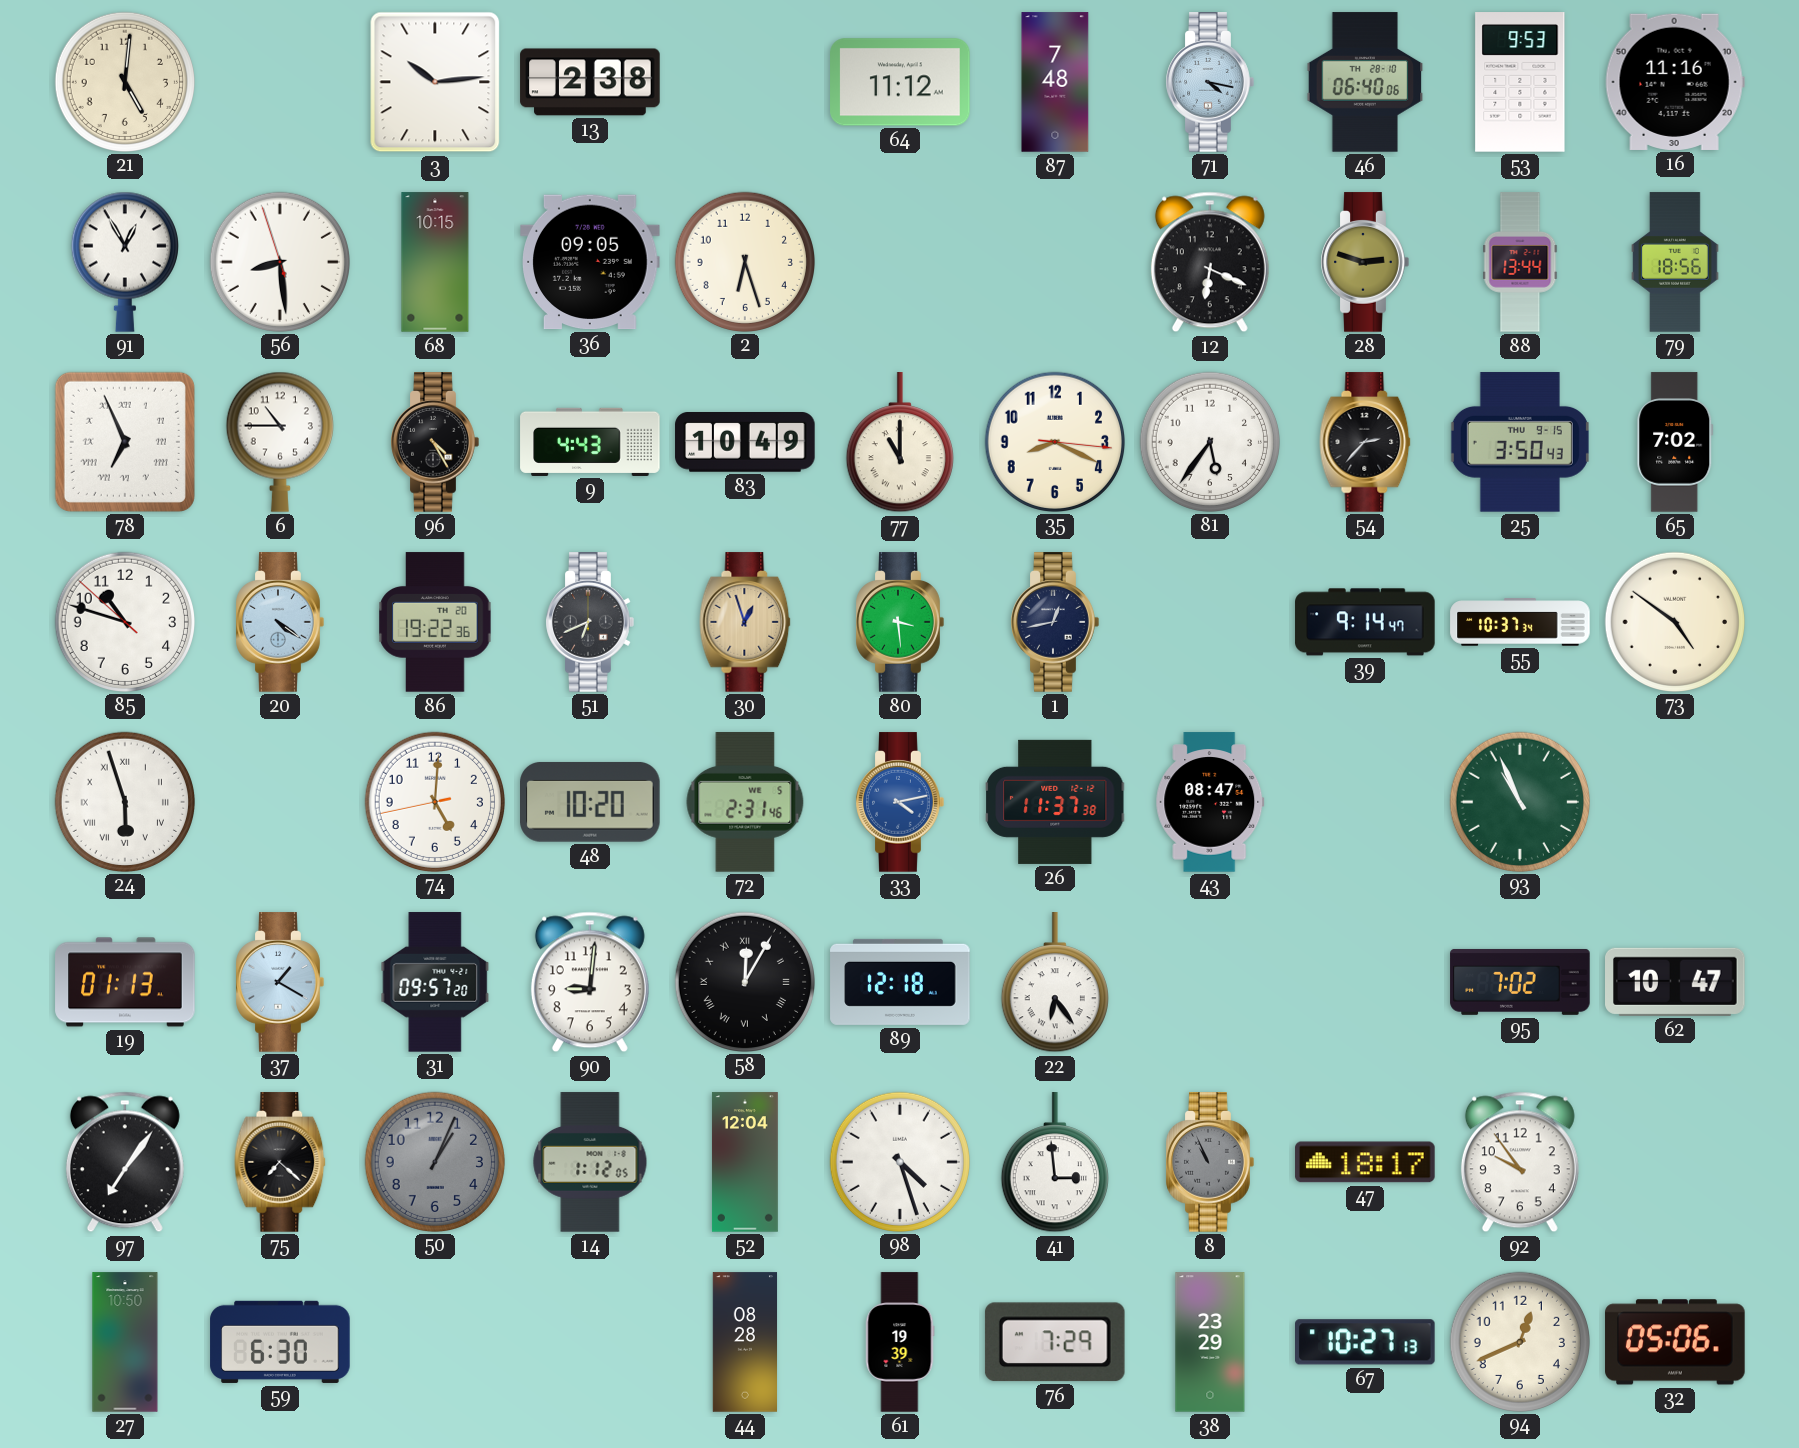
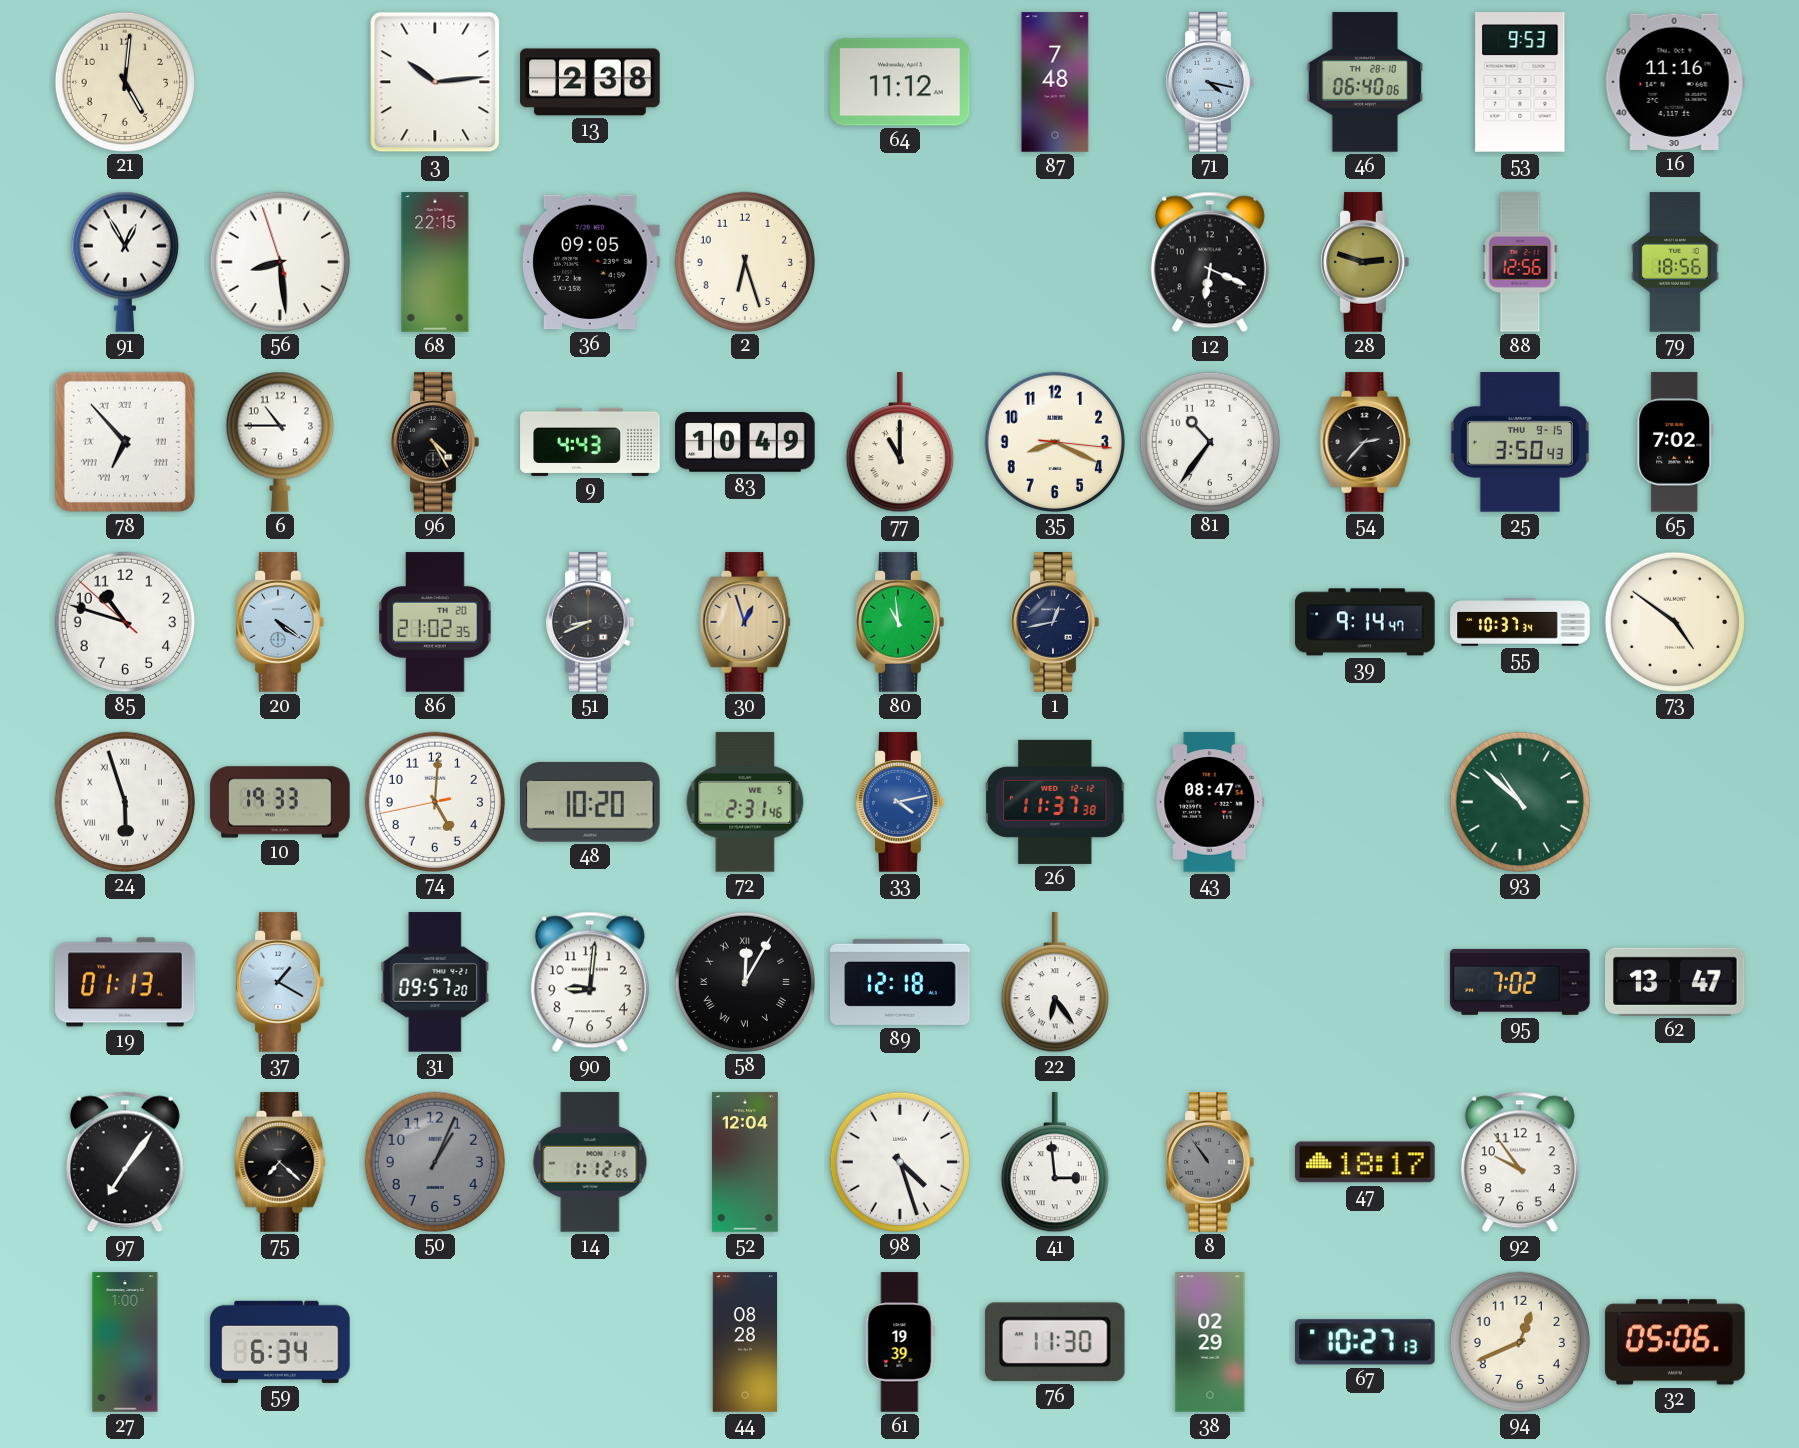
68: 10:15 -> 22:15 (435, 262)
88: 13:44 -> 12:56 (1520, 262)
78: 6:56 -> 6:53 (125, 442)
81: 5:36 -> 10:36 (1209, 441)
86: 19:22 -> 21:02 (435, 622)
51: 6:41 -> 8:41 (590, 622)
80: 3:29 -> 10:59 (900, 622)
10: none -> 19:33 (280, 802)
93: 10:56 -> 10:52 (1519, 801)
62: 10:47 -> 13:47 (1675, 982)
8: 10:56 -> 10:54 (1210, 1162)
27: 10:50 -> 1:00 (125, 1342)
59: 6:30 -> 6:34 (280, 1342)
76: 7:29 -> 11:30 (1055, 1342)
38: 23:29 -> 02:29 (1210, 1342)
